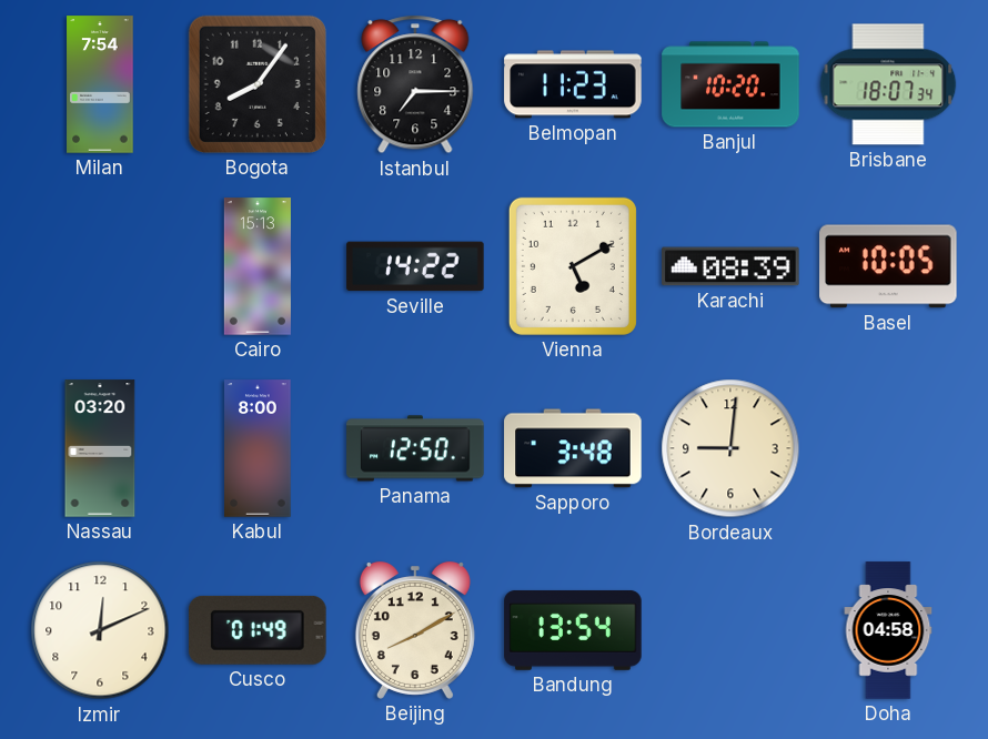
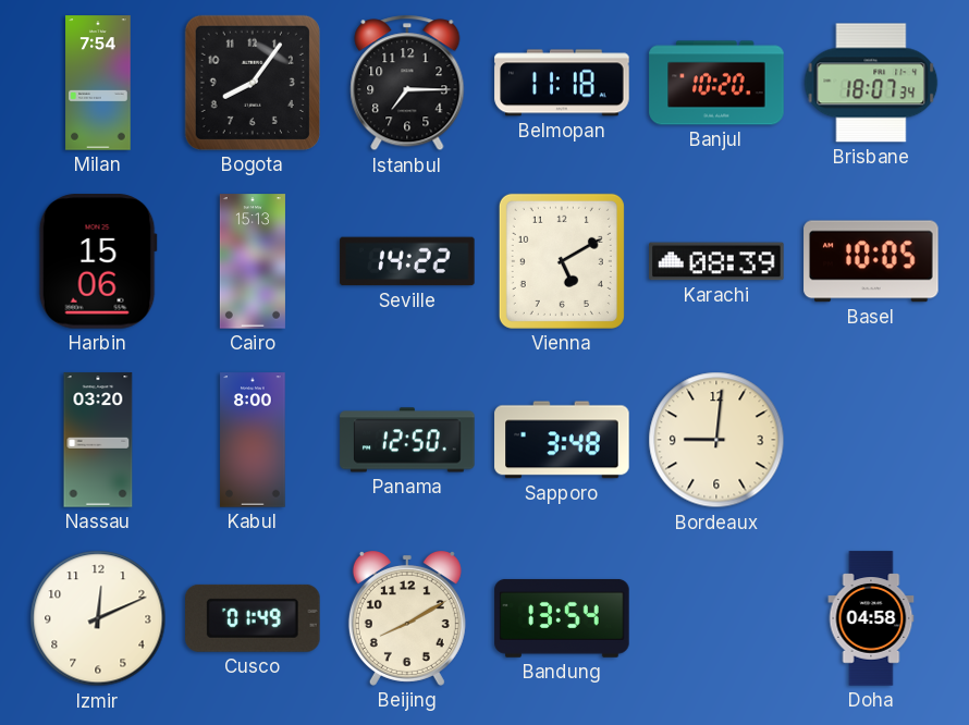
Belmopan: 11:23 -> 11:18 (562, 83)
Harbin: none -> 15:06 (98, 261)
